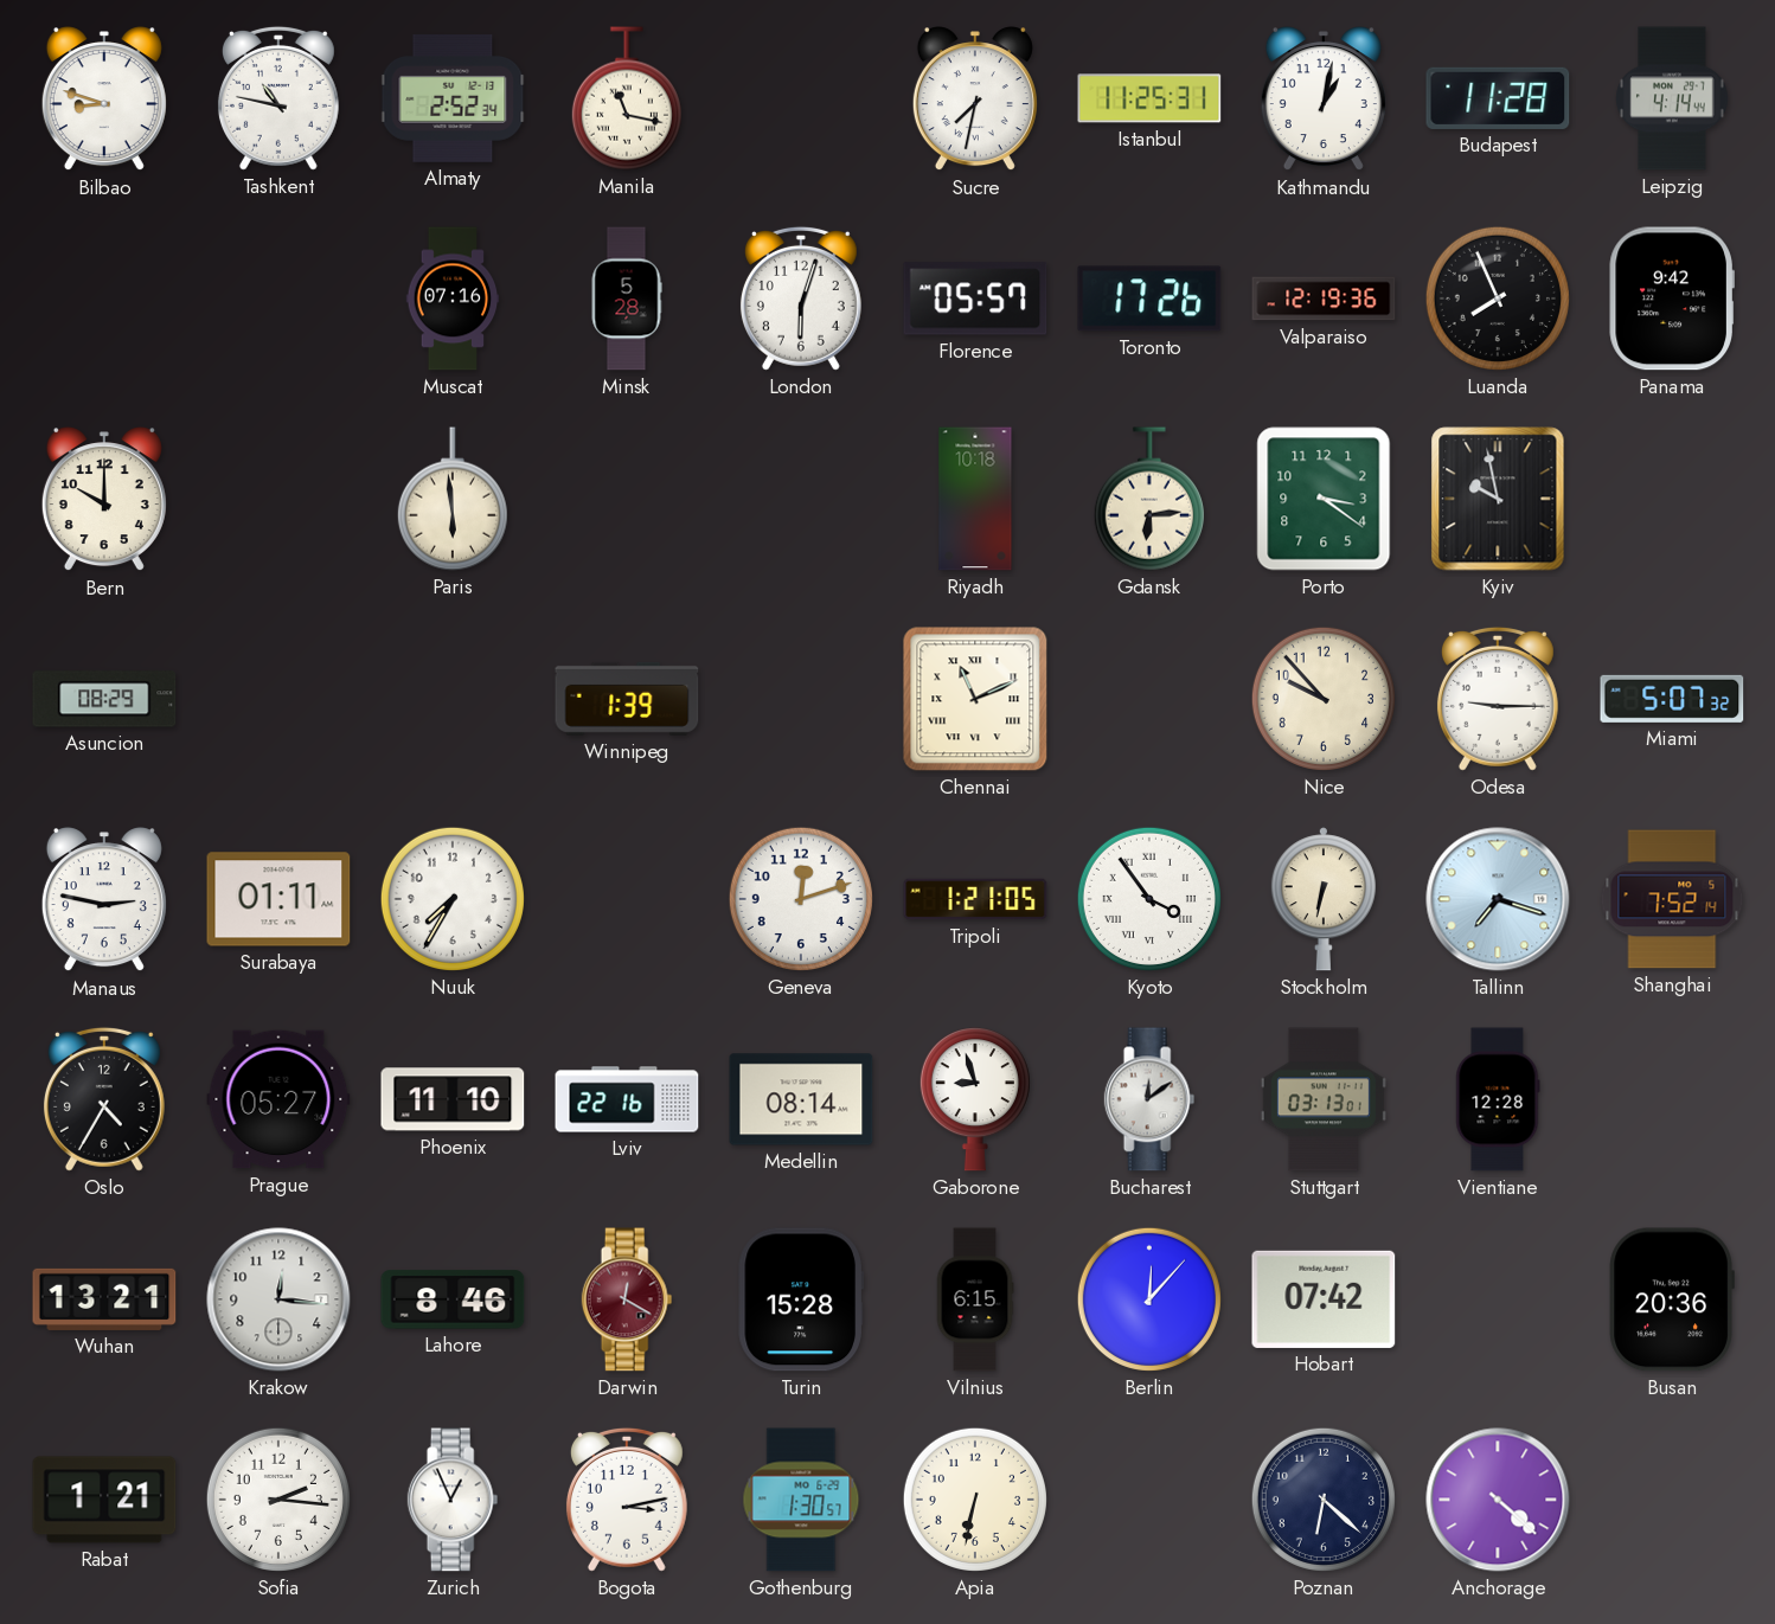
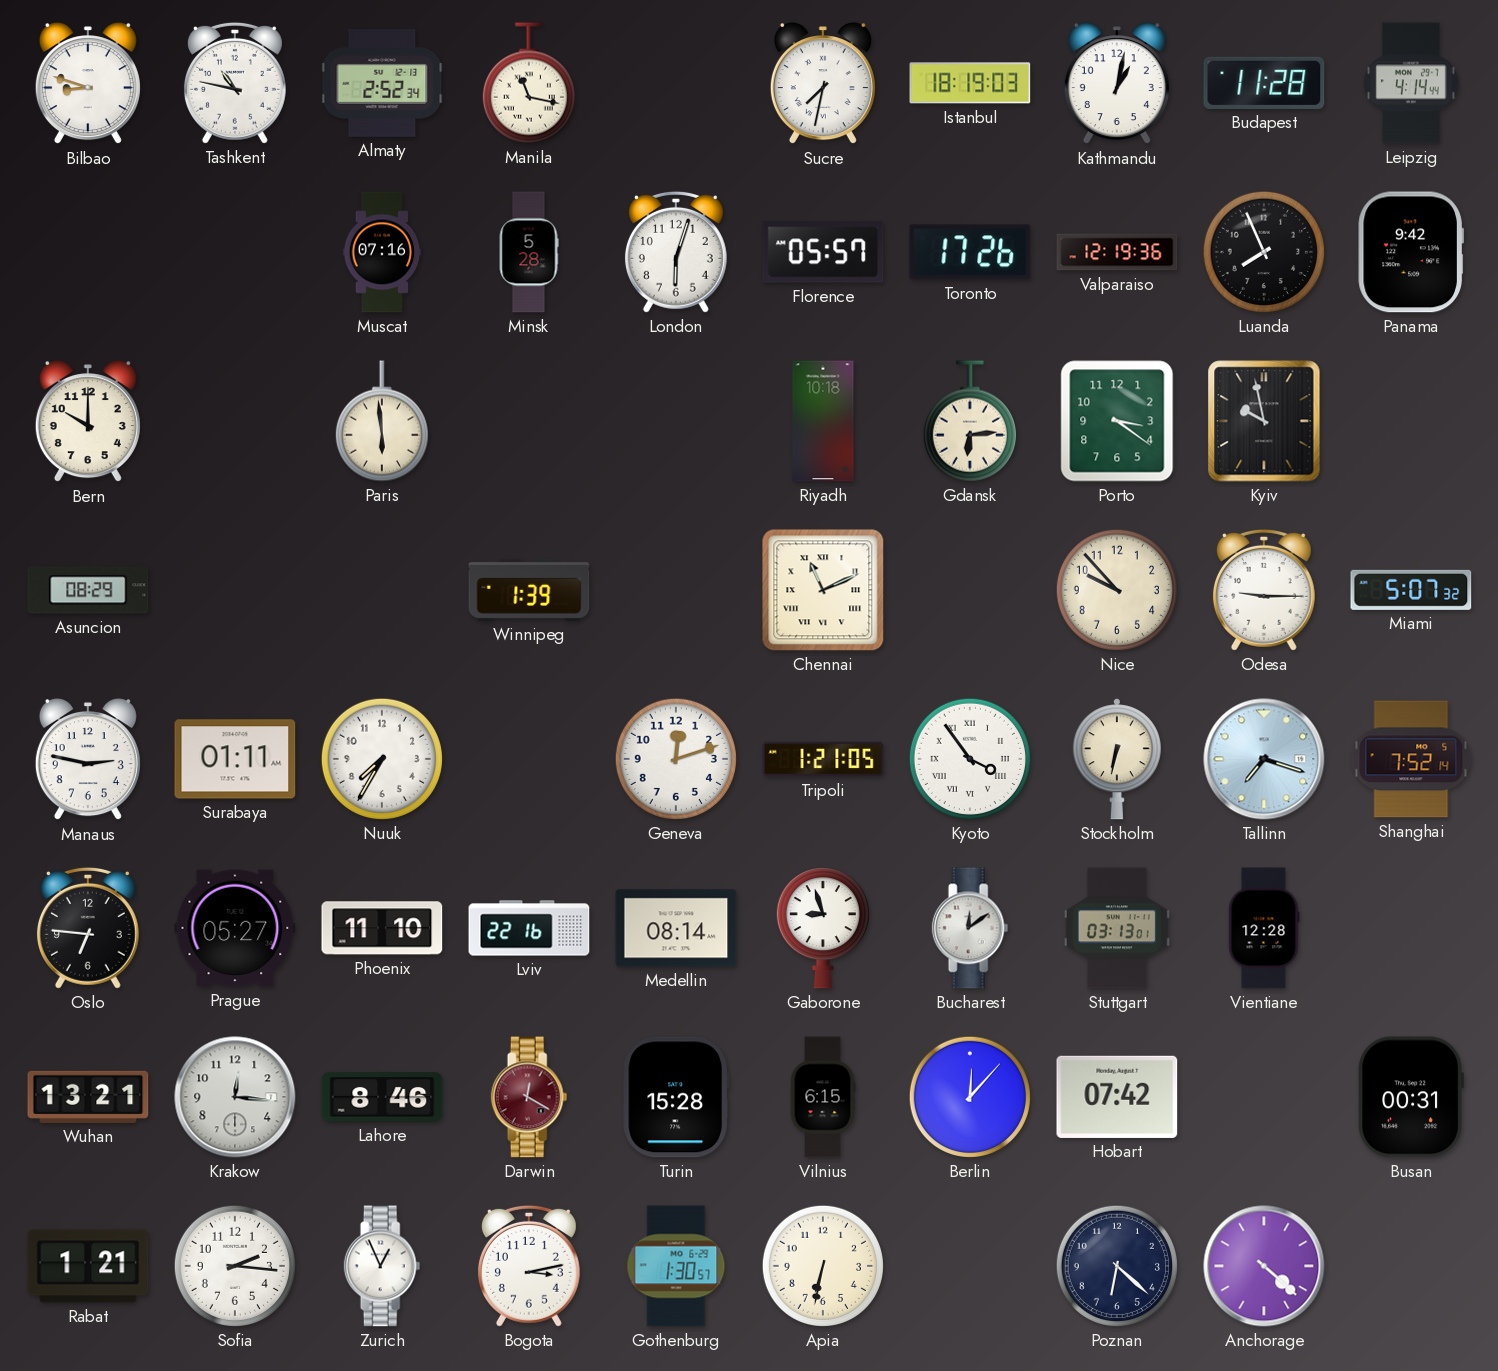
Istanbul: 11:25 -> 18:19 (970, 83)
Oslo: 4:35 -> 6:46 (88, 928)
Busan: 20:36 -> 00:31 (1411, 1097)
